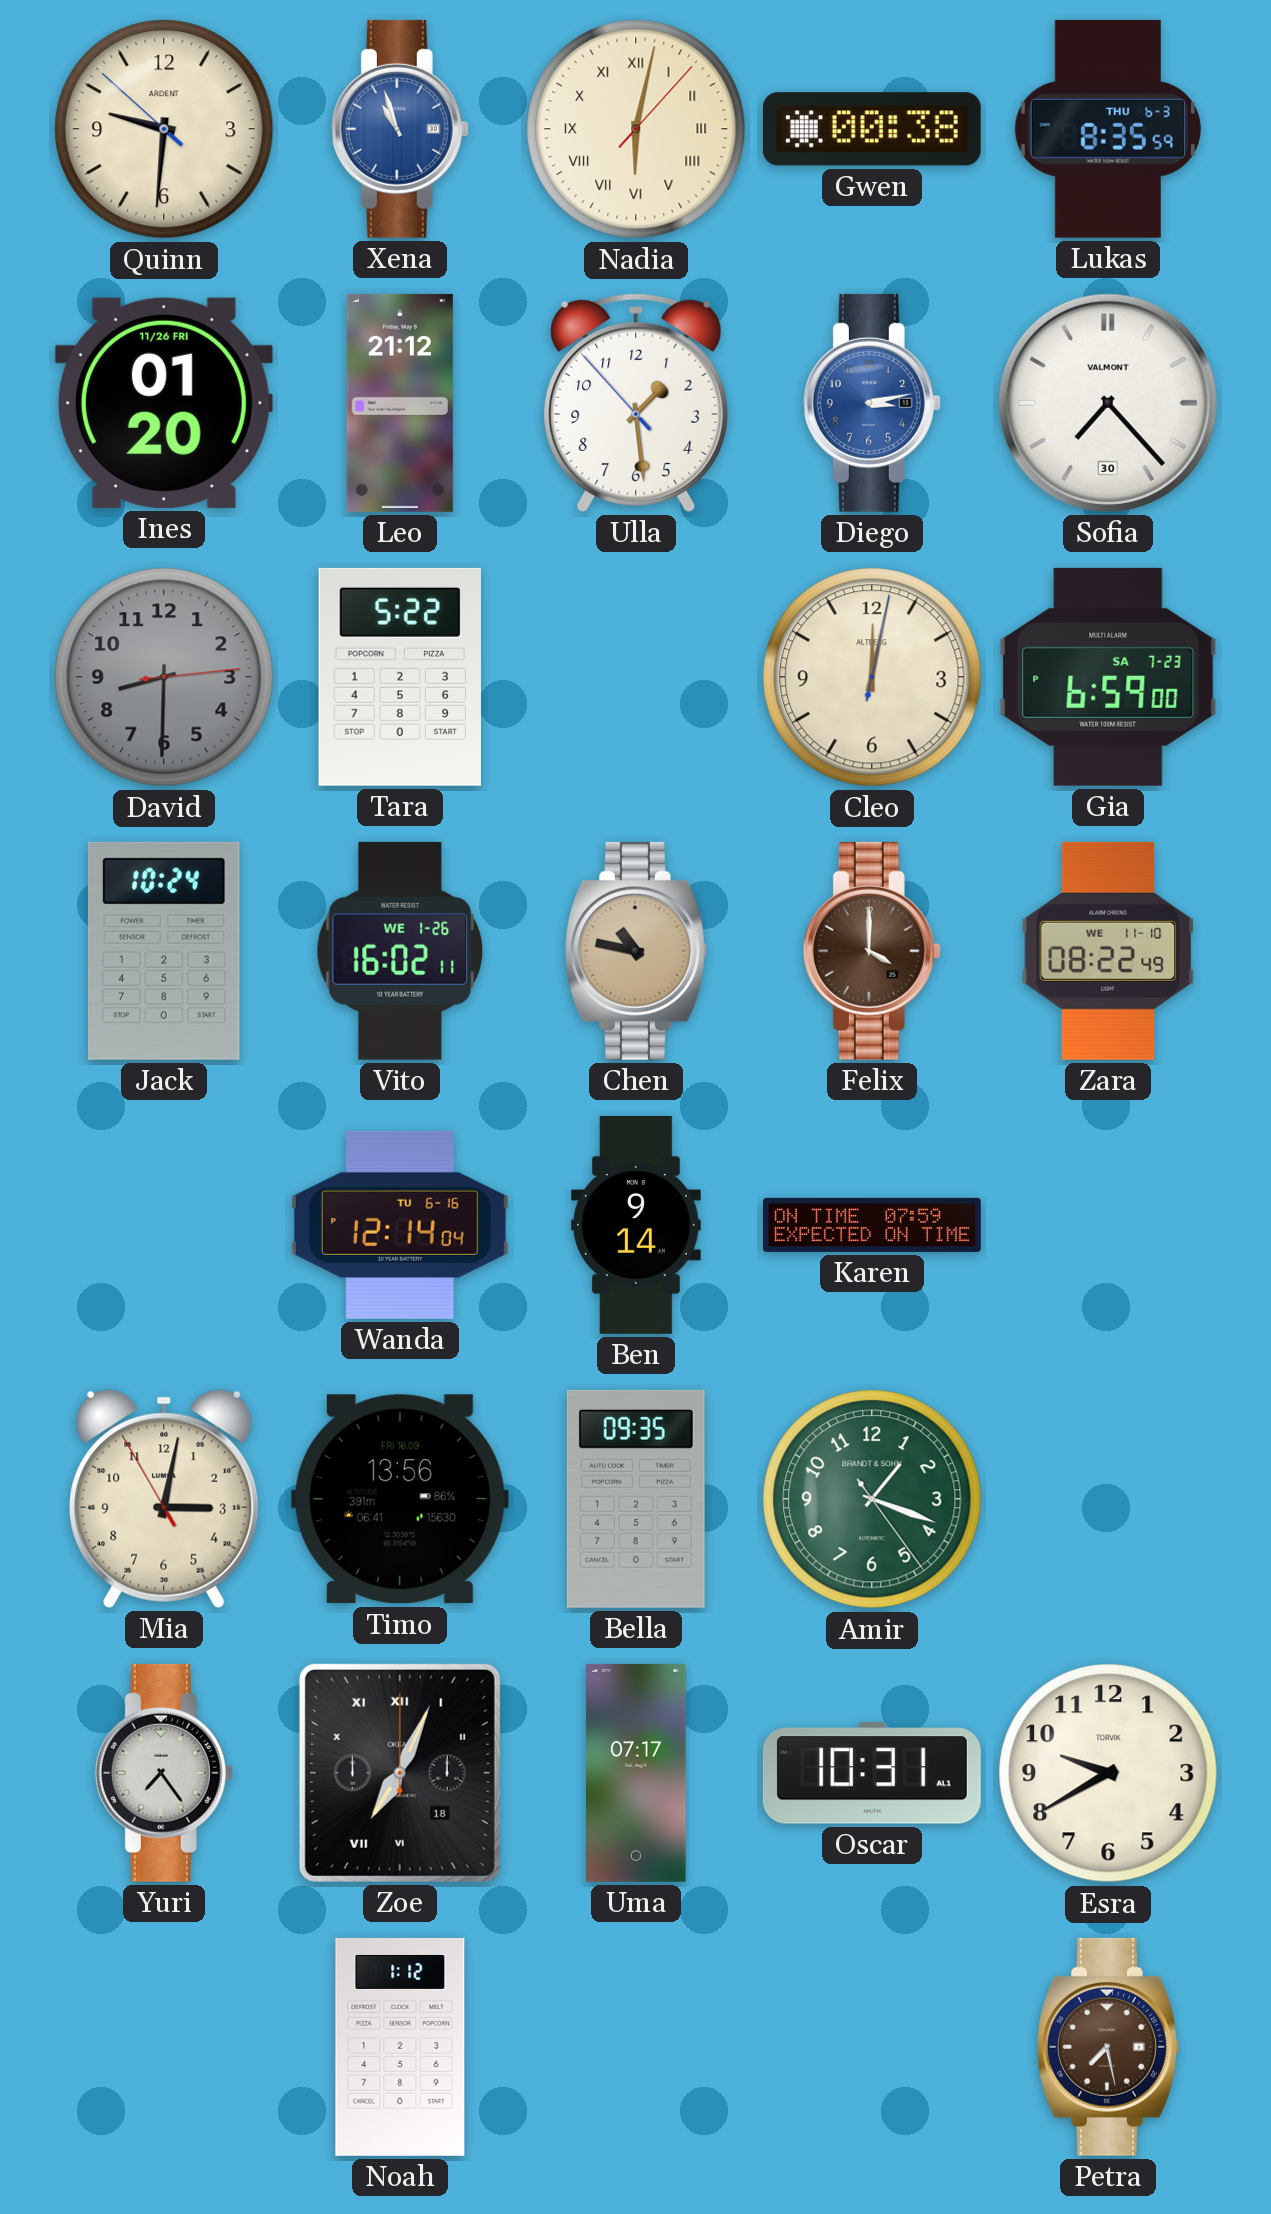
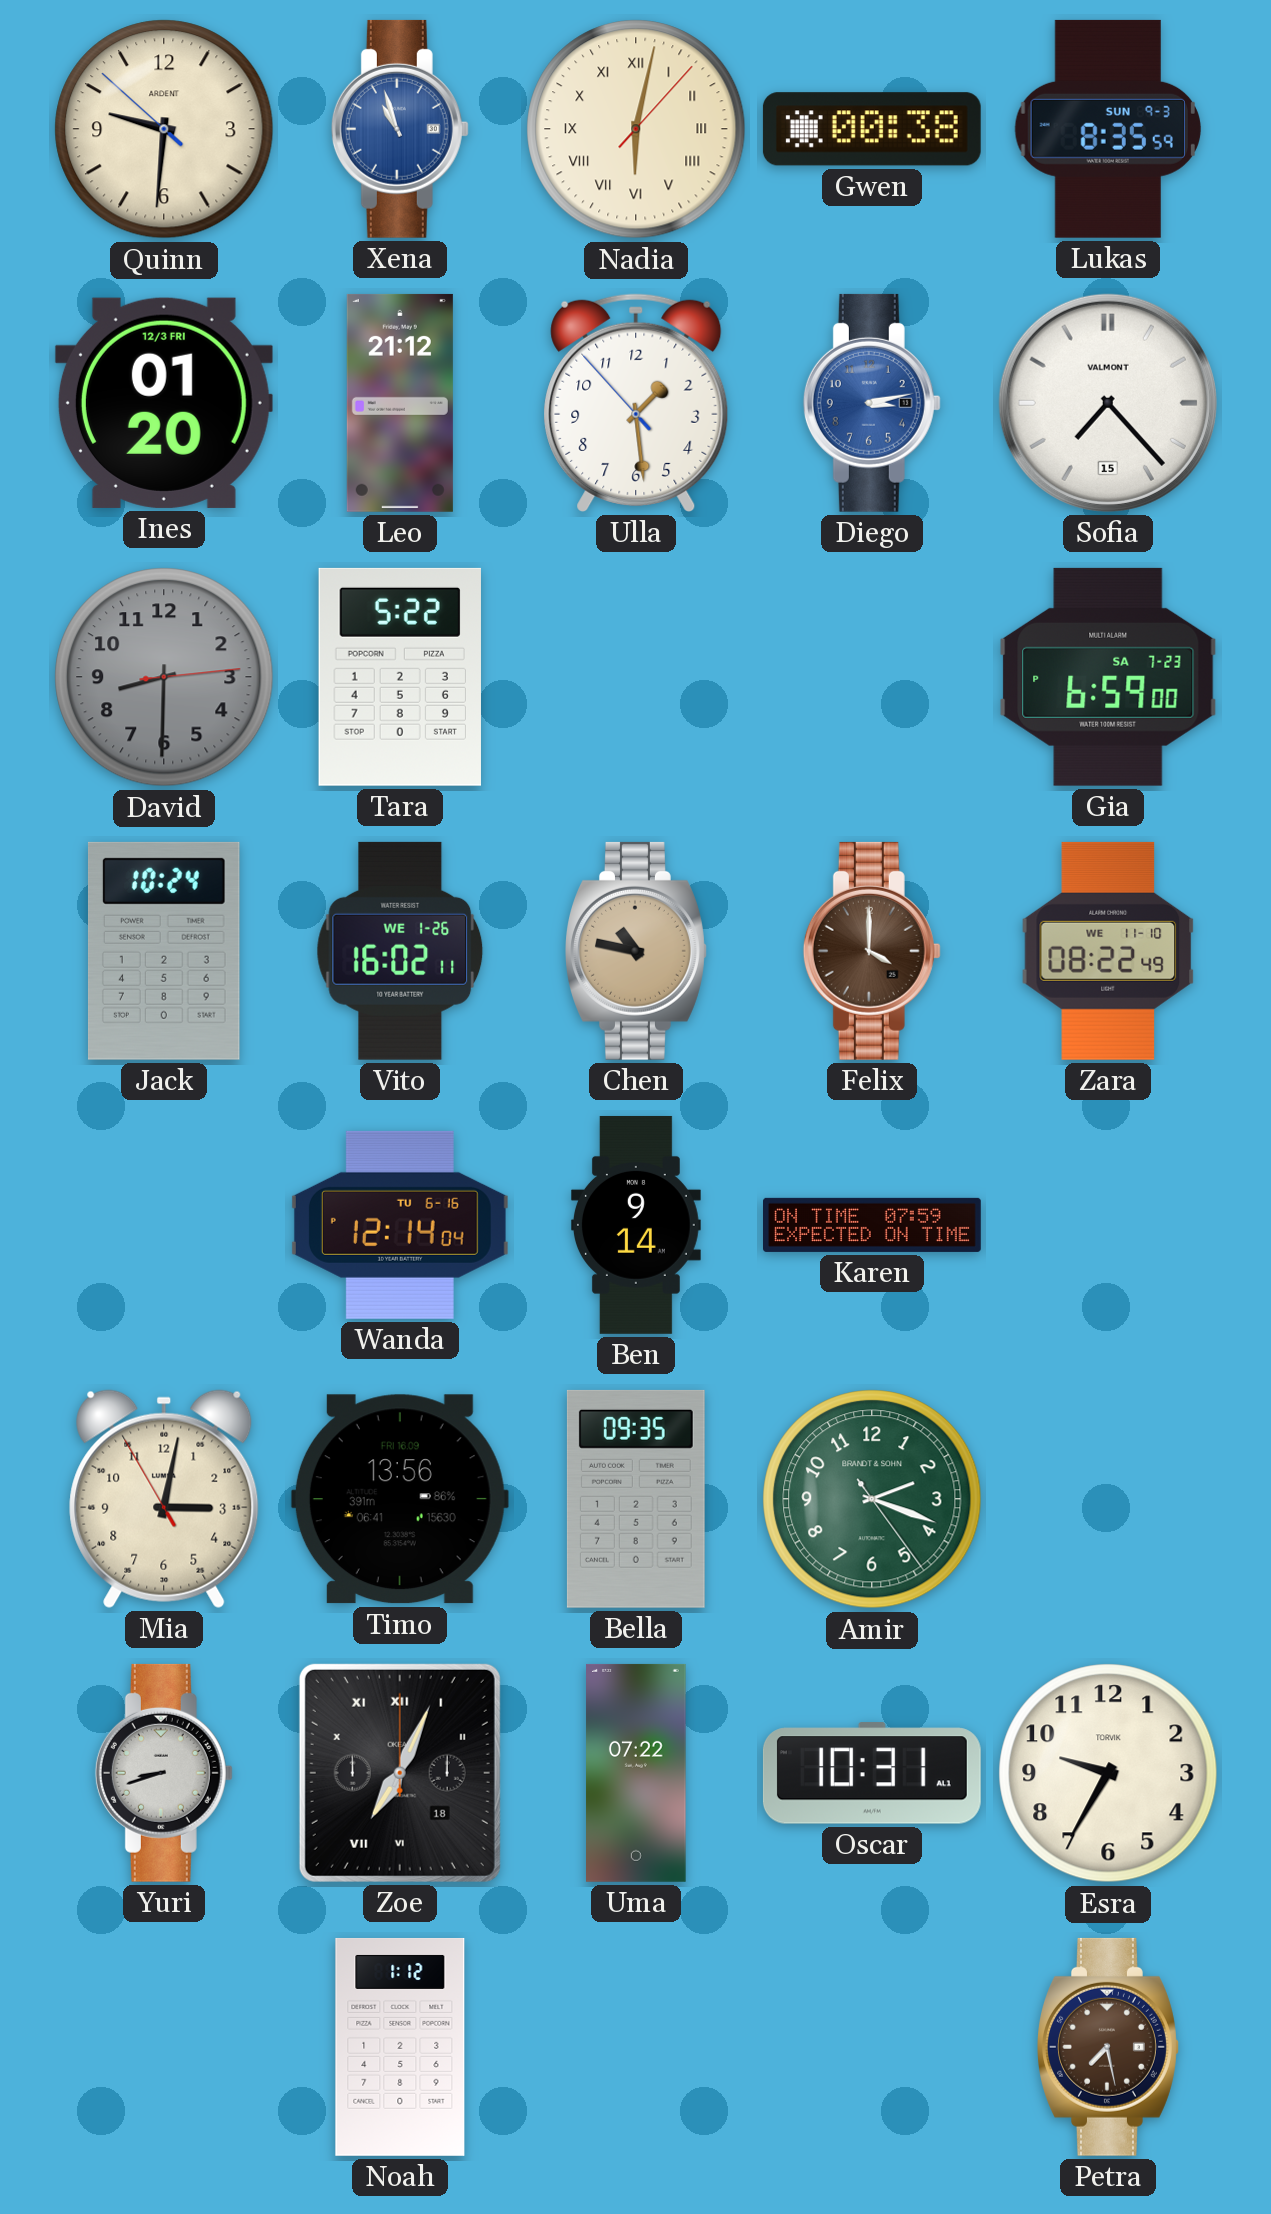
Lukas date: THU 6-3 -> SUN 9-3 (1107, 129)
Ines date: 11/26 FRI -> 12/3 FRI (164, 403)
Sofia date: 30 -> 15 (1108, 403)
Cleo: 12:02 -> none (872, 677)
Amir: 1:18 -> 2:18 (872, 1499)
Yuri: 7:24 -> 8:42 (164, 1773)
Uma: 07:17 -> 07:22 (636, 1773)
Esra: 9:40 -> 9:35 (1108, 1773)
